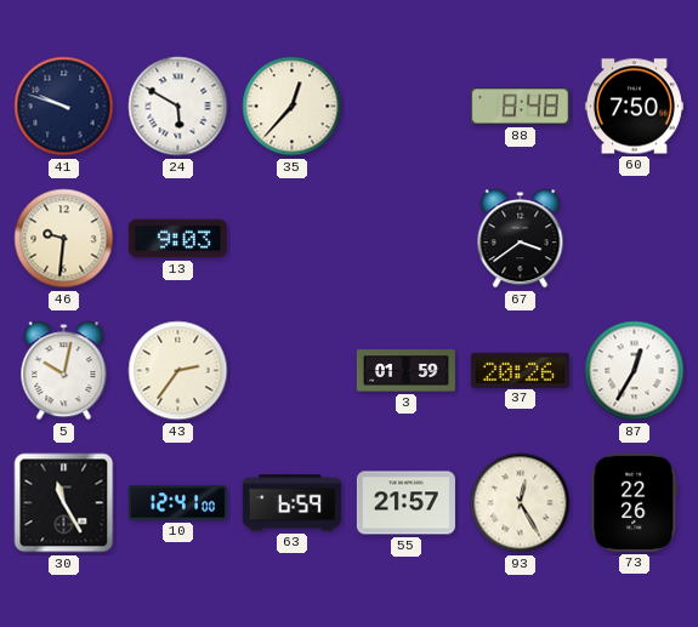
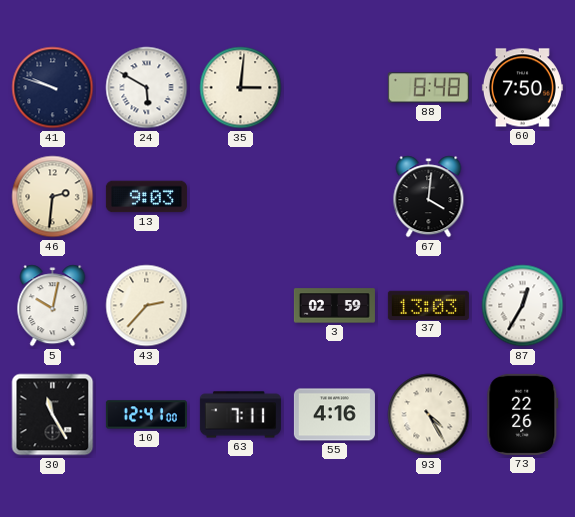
35: 12:37 -> 3:01 (241, 88)
46: 9:31 -> 2:31 (53, 197)
67: 3:39 -> 4:01 (429, 197)
43: 2:36 -> 2:37 (147, 306)
3: 01:59 -> 02:59 (334, 306)
37: 20:26 -> 13:03 (428, 305)
63: 6:59 -> 7:11 (240, 415)
55: 21:57 -> 4:16 (334, 415)
93: 12:25 -> 4:25 (429, 415)
